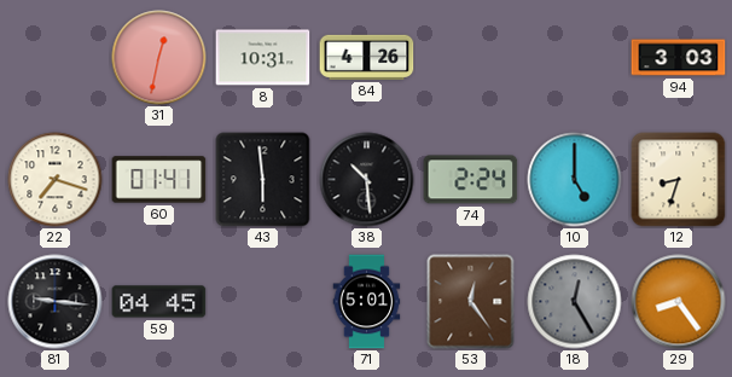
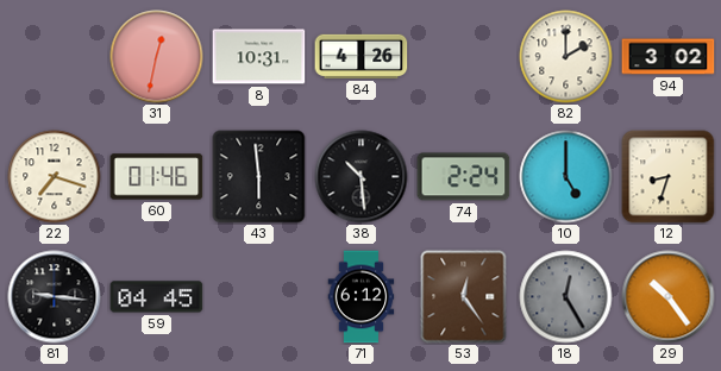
82: none -> 2:00 (566, 57)
94: 3:03 -> 3:02 (669, 57)
60: 01:41 -> 01:46 (157, 177)
71: 5:01 -> 6:12 (362, 297)
29: 8:24 -> 10:24 (669, 297)
